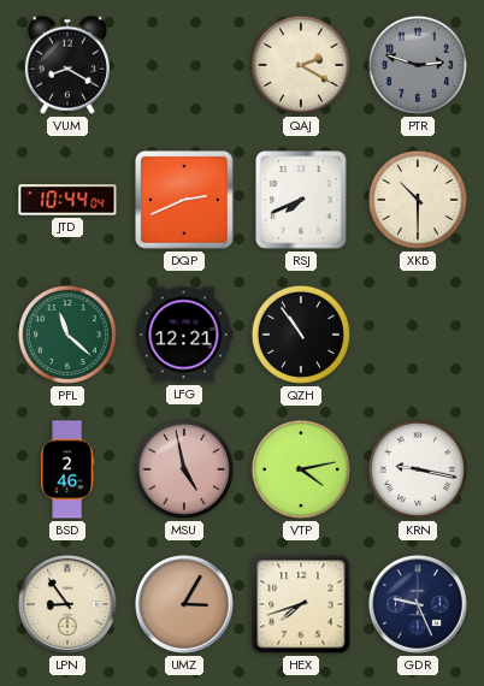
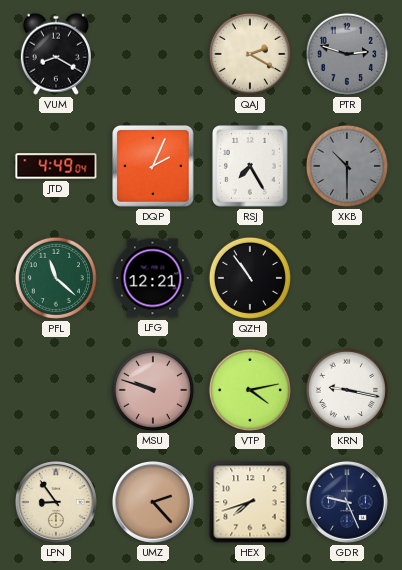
JTD: 10:44 -> 4:49 (56, 166)
DQP: 2:41 -> 2:04 (154, 167)
RSJ: 7:41 -> 7:25 (250, 166)
XKB dial: cream -> grey (347, 166)
BSD: 2:46 -> none (67, 469)
MSU: 4:58 -> 9:48 (153, 390)
UMZ: 3:05 -> 2:23 (153, 502)
